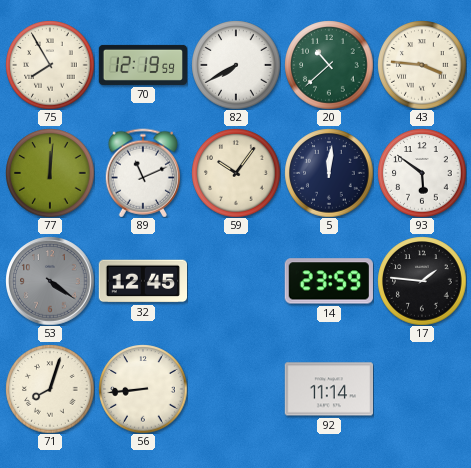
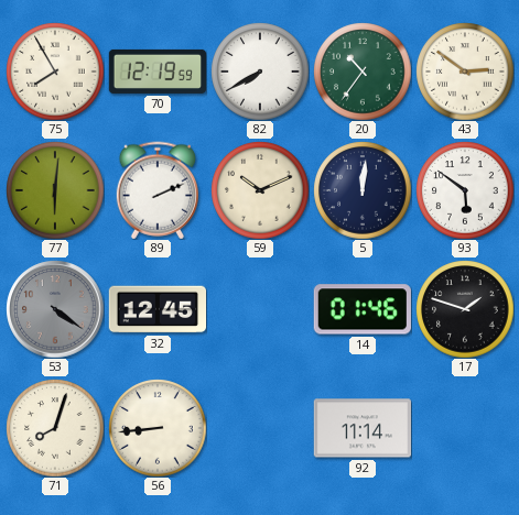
20: 10:38 -> 10:36 (363, 72)
43: 3:46 -> 2:51 (465, 72)
77: 12:01 -> 6:01 (55, 190)
89: 11:11 -> 2:11 (156, 190)
59: 10:06 -> 10:11 (260, 190)
14: 23:59 -> 01:46 (363, 309)
17: 1:46 -> 1:48 (465, 309)
